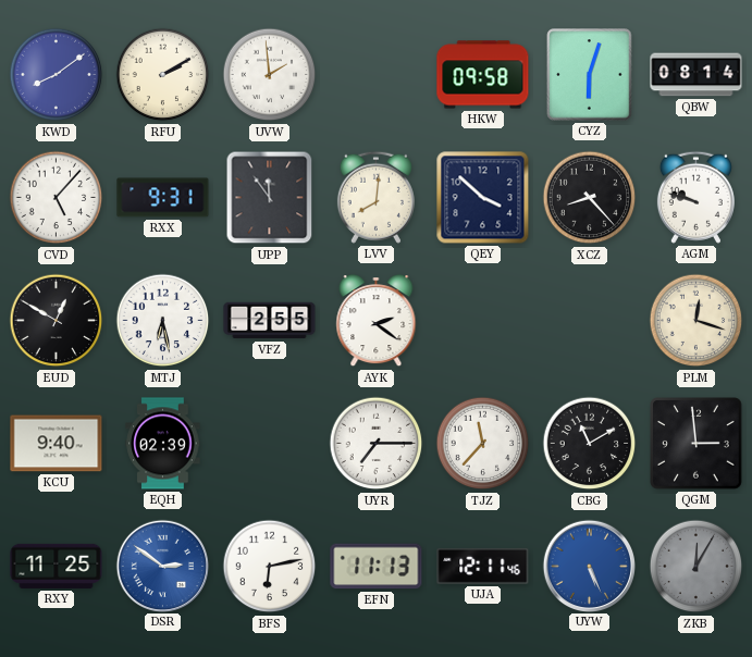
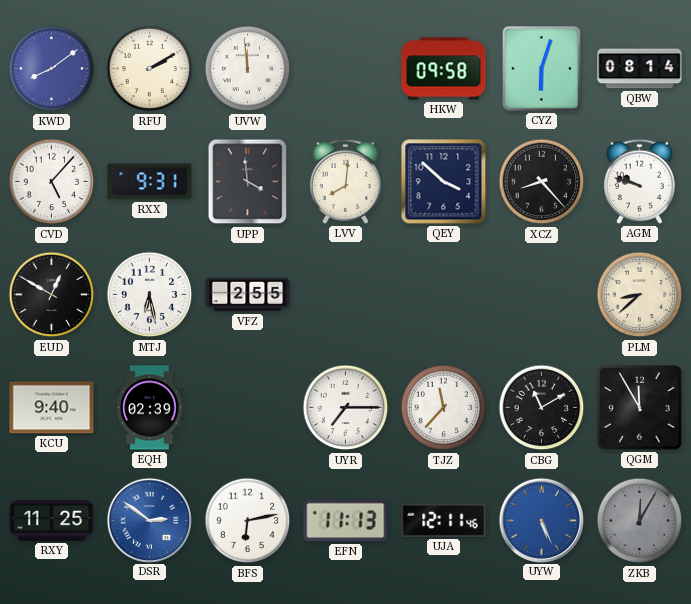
UVW: 1:59 -> 11:59 (248, 69)
UPP: 11:54 -> 3:59 (248, 182)
AYK: 2:21 -> none (377, 321)
PLM: 12:18 -> 8:38 (640, 295)
QGM: 2:59 -> 11:55 (640, 408)
